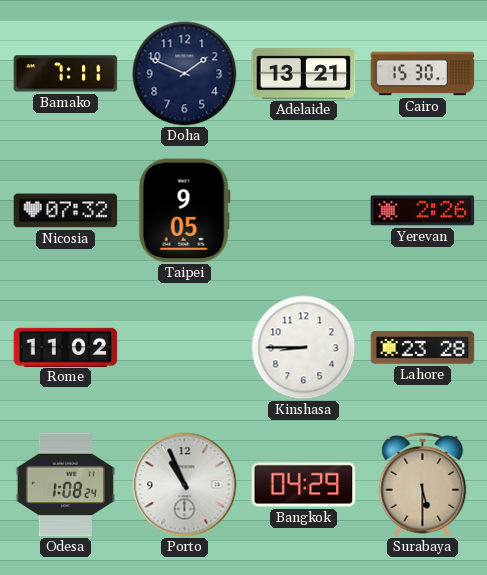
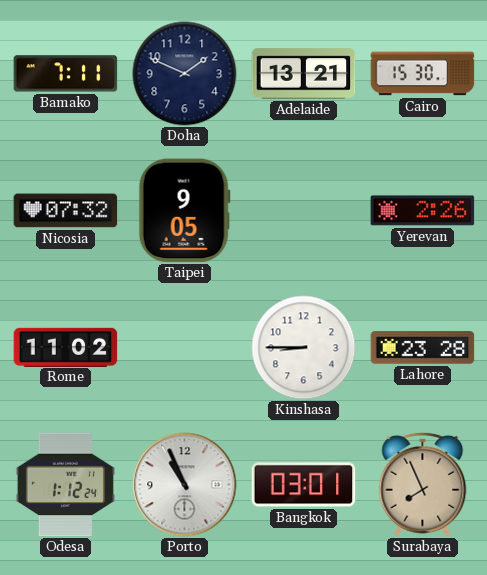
Odesa: 1:08 -> 1:12 (65, 485)
Bangkok: 04:29 -> 03:01 (304, 485)
Surabaya: 5:30 -> 7:56 (423, 484)
